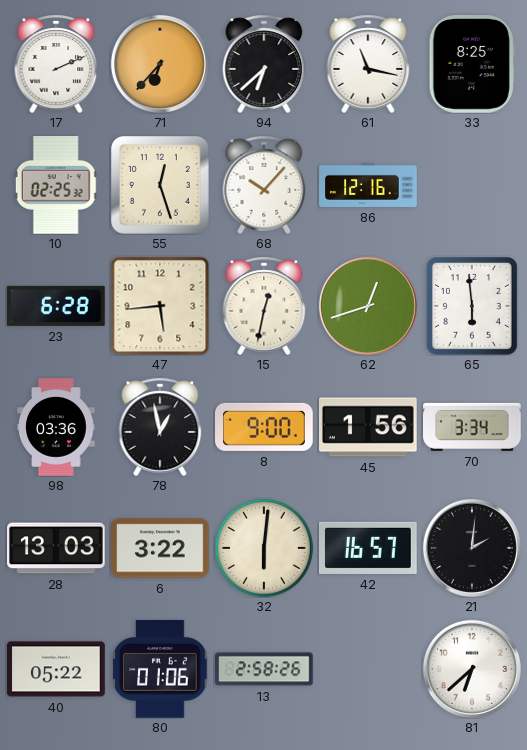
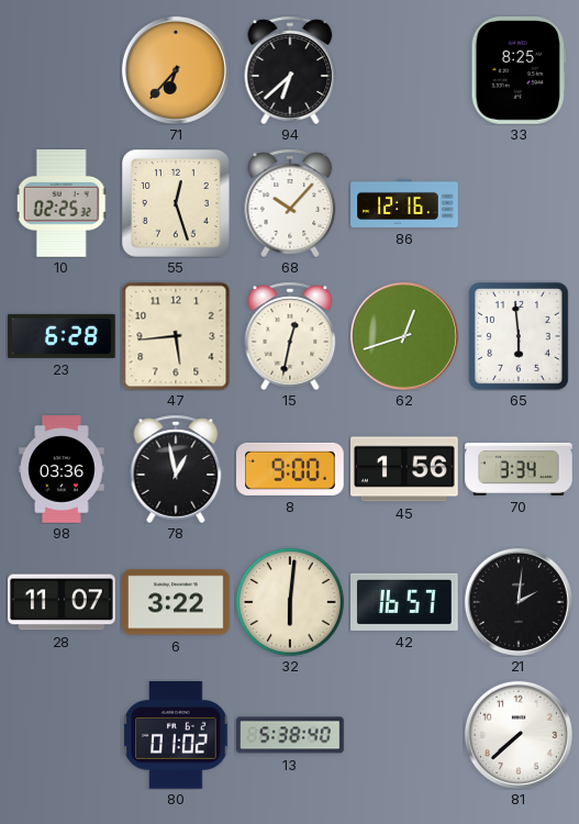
17: 2:11 -> none (56, 64)
61: 11:17 -> none (368, 64)
28: 13:03 -> 11:07 (62, 602)
40: 05:22 -> none (56, 669)
80: 01:06 -> 01:02 (176, 736)
13: 2:58 -> 5:38 (291, 735)
81: 6:38 -> 7:38 (519, 735)
